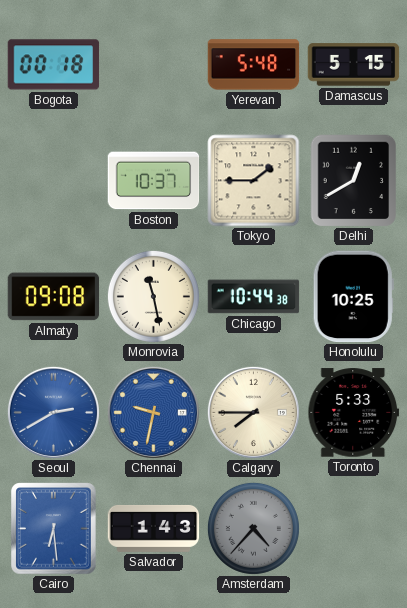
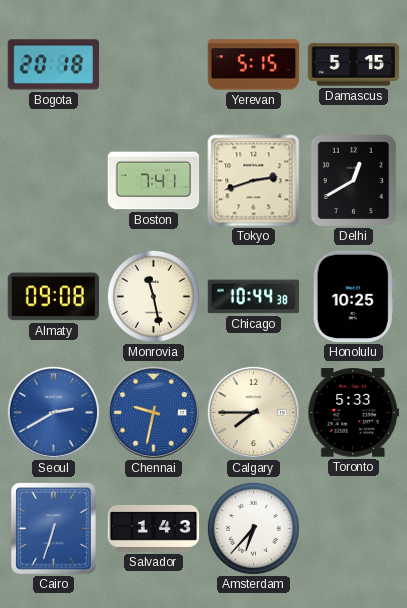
Bogota: 00:18 -> 20:18 (54, 65)
Yerevan: 5:48 -> 5:15 (254, 65)
Boston: 10:37 -> 7:41 (154, 181)
Tokyo: 1:45 -> 2:42 (254, 181)
Cairo: 6:29 -> 6:33 (54, 529)
Amsterdam: 4:37 -> 6:37 (253, 528)
Amsterdam dial: grey -> white (253, 528)
